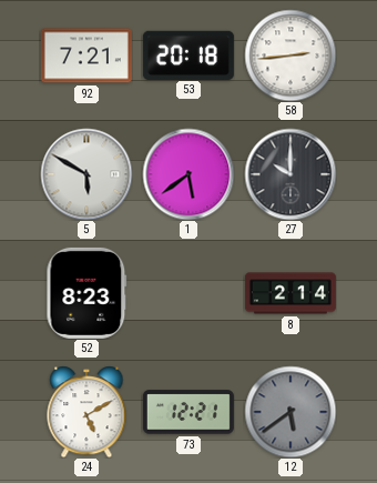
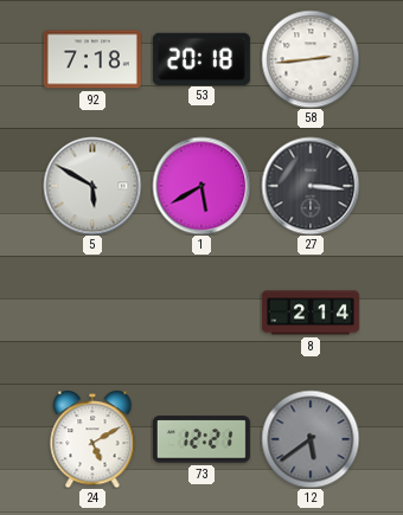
92: 7:21 -> 7:18 (92, 59)
1: 5:39 -> 5:40 (201, 186)
27: 10:00 -> 3:16 (311, 186)
52: 8:23 -> none (86, 293)
